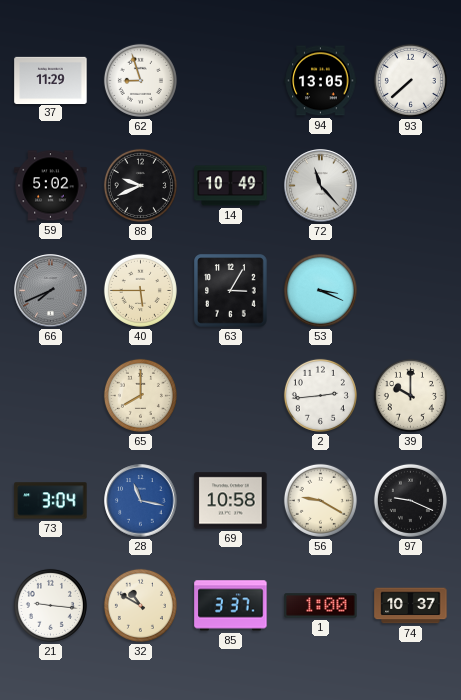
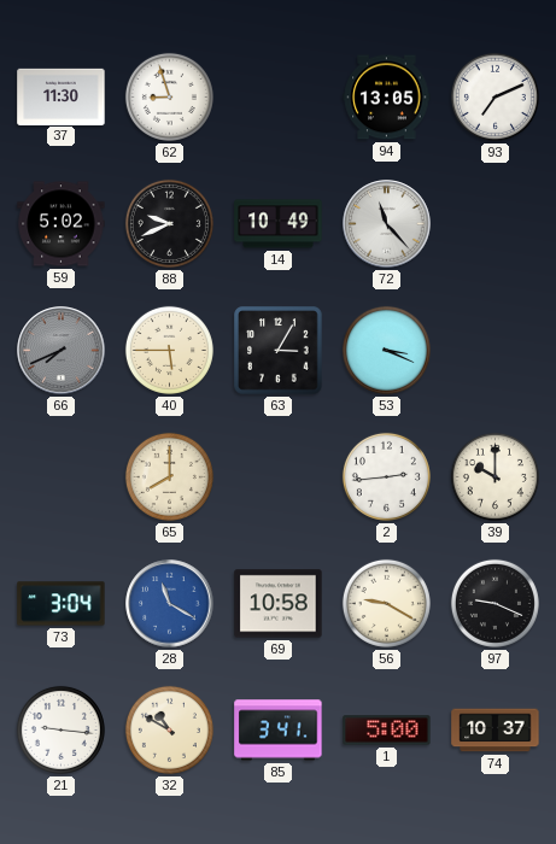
37: 11:29 -> 11:30 (62, 96)
93: 7:38 -> 7:11 (494, 96)
28: 11:17 -> 11:20 (170, 604)
85: 3:37 -> 3:41 (279, 731)
1: 1:00 -> 5:00 (387, 731)
